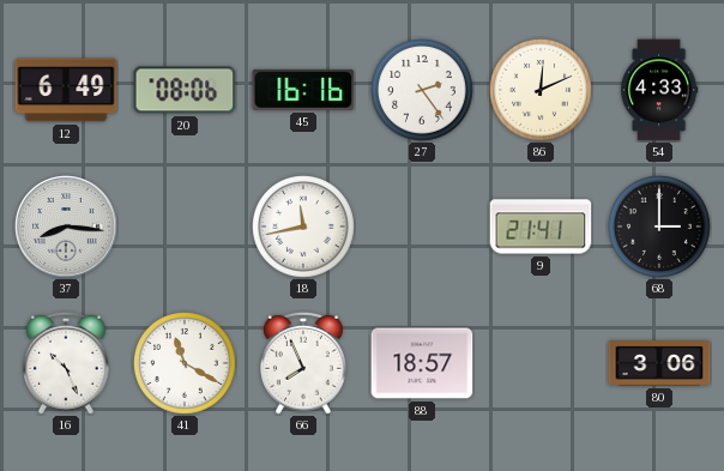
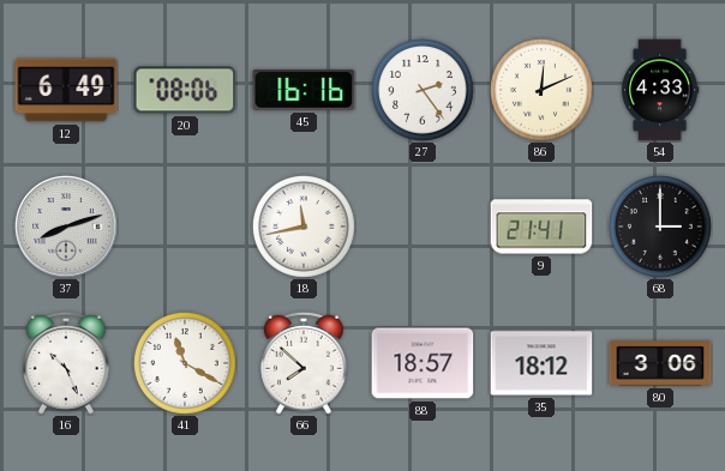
37: 8:16 -> 8:12 (66, 227)
66: 7:56 -> 7:52 (305, 363)
35: none -> 18:12 (541, 363)
